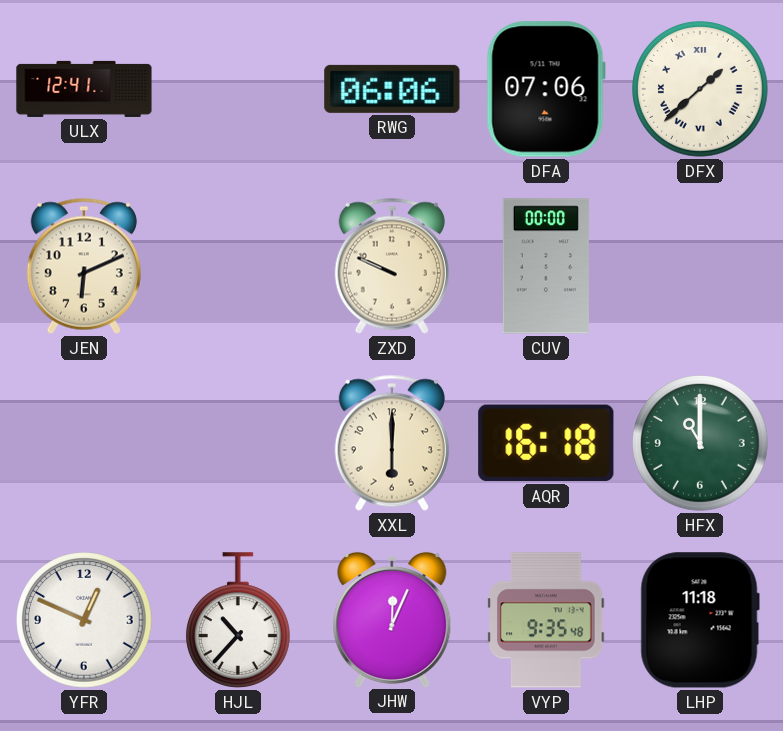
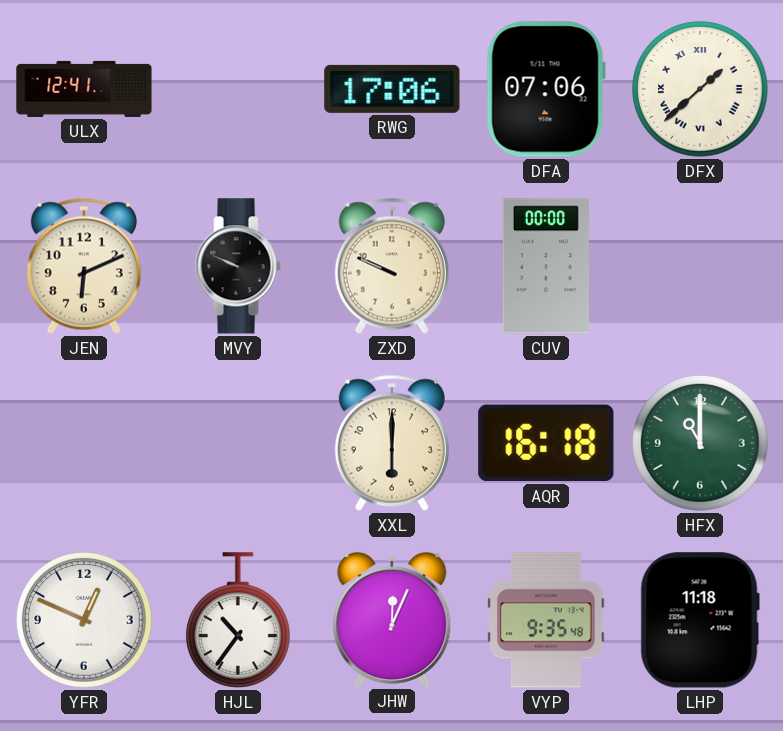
RWG: 06:06 -> 17:06 (392, 89)
MVY: none -> 9:49 (238, 266)
HJL: 10:37 -> 10:36 (238, 620)
